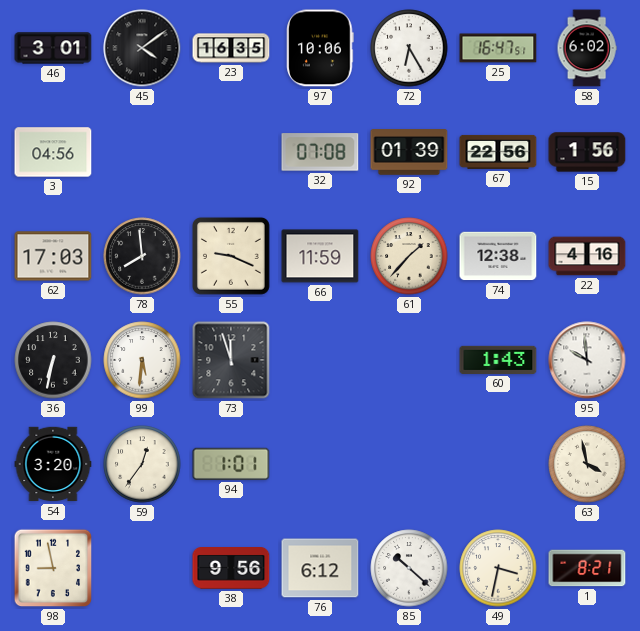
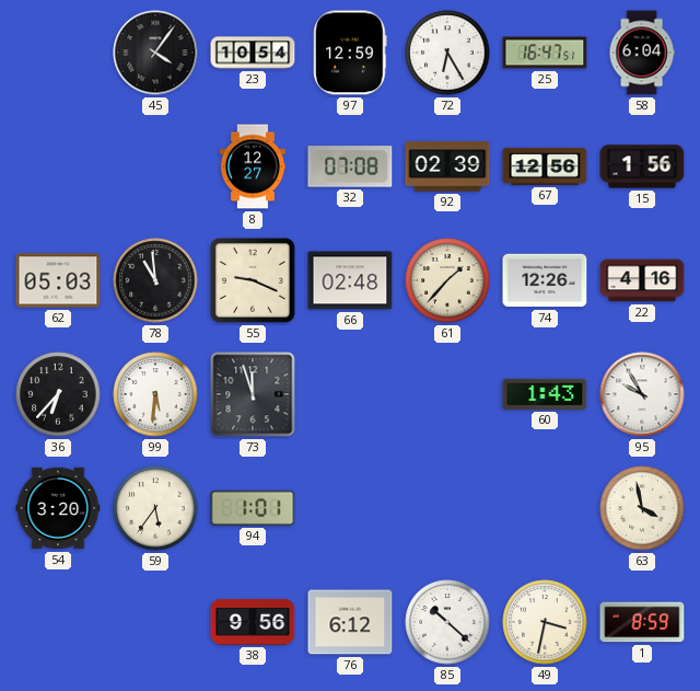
46: 3:01 -> none (53, 48)
45: 4:09 -> 4:06 (155, 53)
23: 16:35 -> 10:54 (253, 53)
97: 10:06 -> 12:59 (350, 53)
58: 6:02 -> 6:04 (642, 53)
3: 04:56 -> none (53, 152)
8: none -> 12:27 (253, 166)
92: 01:39 -> 02:39 (447, 166)
67: 22:56 -> 12:56 (545, 166)
62: 17:03 -> 05:03 (58, 280)
78: 7:59 -> 10:59 (155, 280)
66: 11:59 -> 02:48 (350, 280)
74: 12:38 -> 12:26 (545, 280)
36: 6:32 -> 6:37 (58, 394)
95: 9:59 -> 9:55 (642, 394)
59: 12:36 -> 5:36 (155, 508)
98: 8:58 -> none (53, 568)
1: 8:21 -> 8:59 (642, 622)
